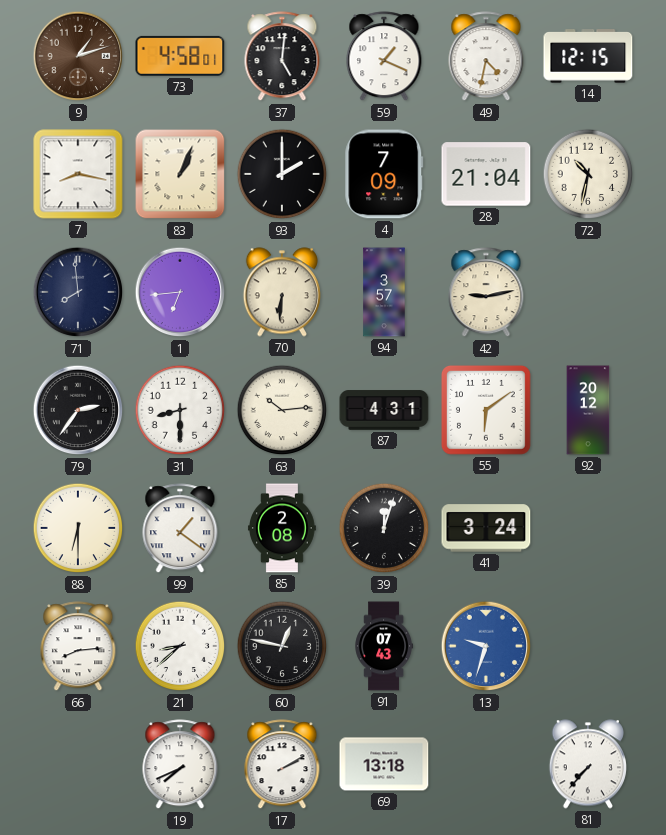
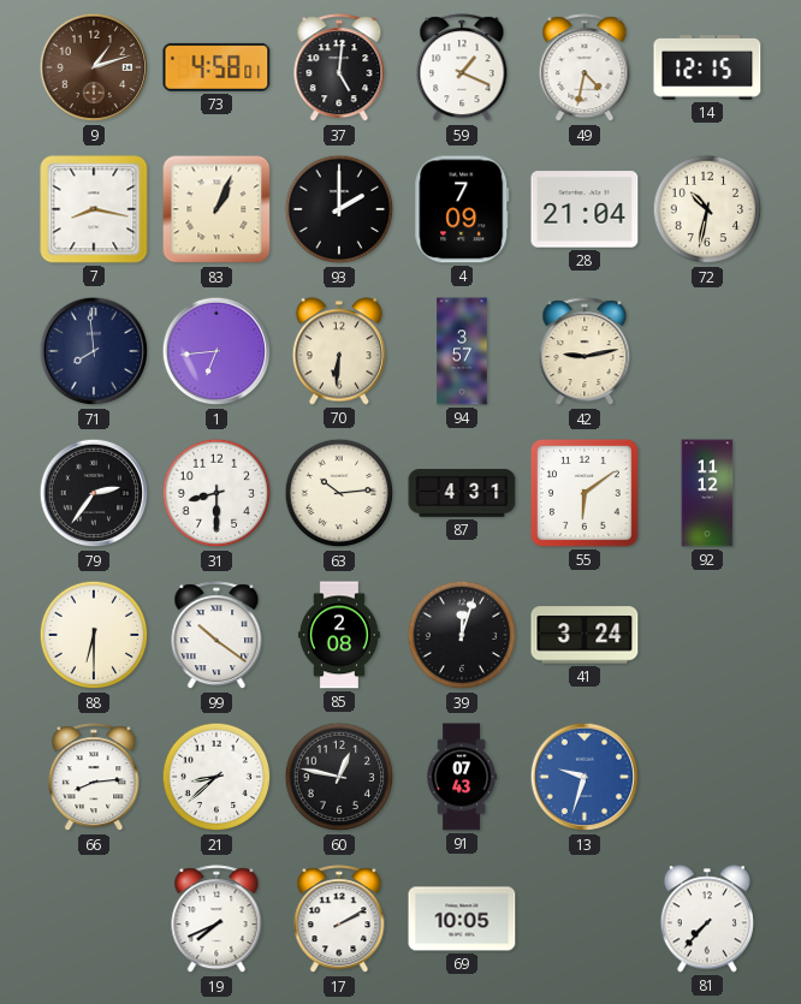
92: 20:12 -> 11:12 (707, 493)
99: 1:21 -> 10:21 (216, 636)
69: 13:18 -> 10:05 (462, 919)
